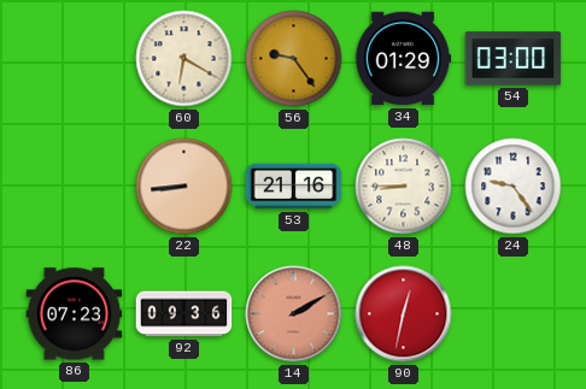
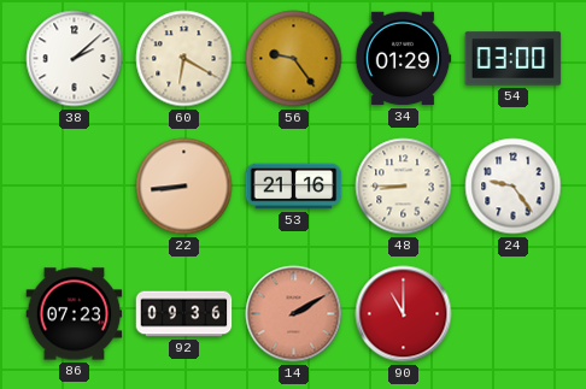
38: none -> 2:08 (75, 59)
90: 12:32 -> 11:00 (404, 314)
